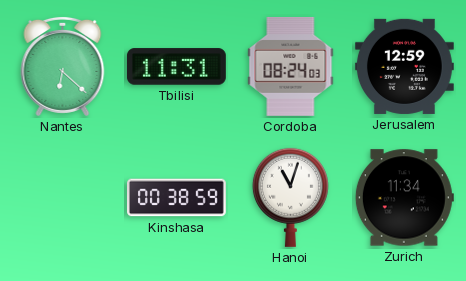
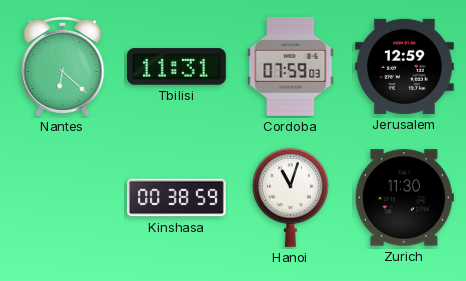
Cordoba: 08:24 -> 07:59 (291, 66)
Zurich: 11:34 -> 11:30 (404, 198)
